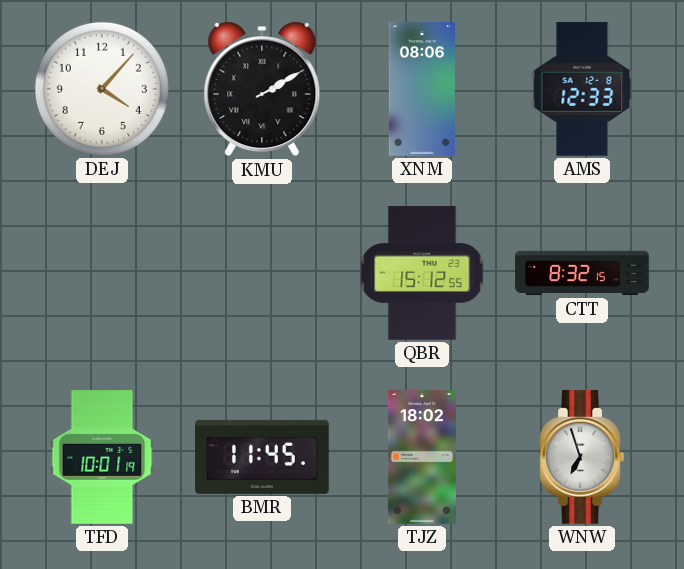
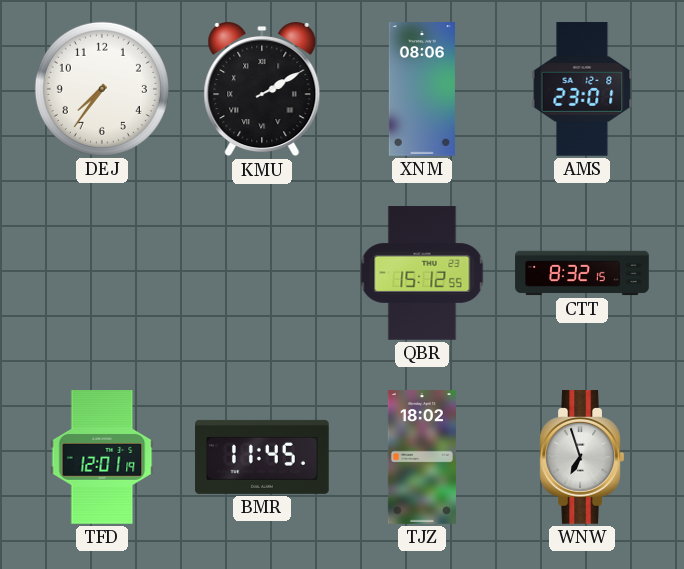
DEJ: 4:07 -> 7:36 (102, 89)
AMS: 12:33 -> 23:01 (582, 89)
TFD: 10:01 -> 12:01 (102, 457)
